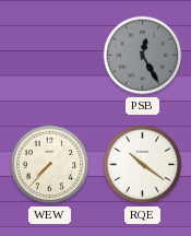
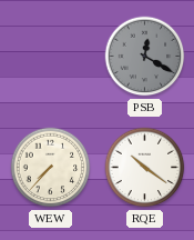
PSB: 12:25 -> 12:20 (145, 57)
